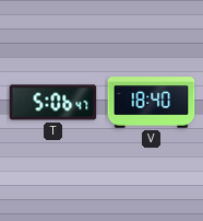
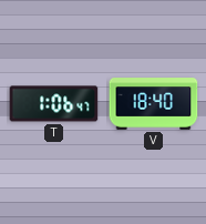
T: 5:06 -> 1:06 (54, 104)
